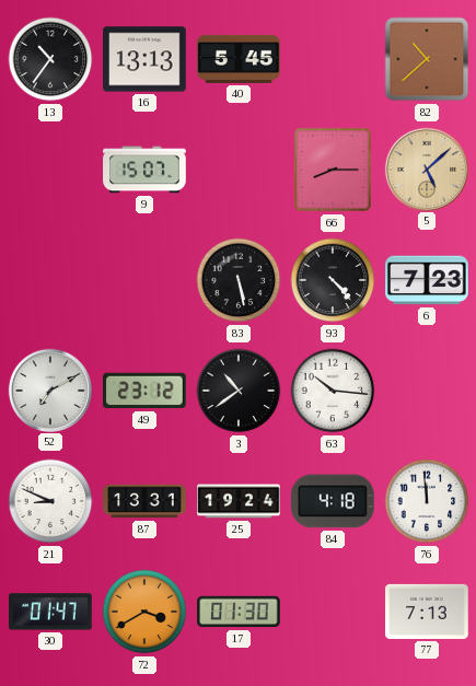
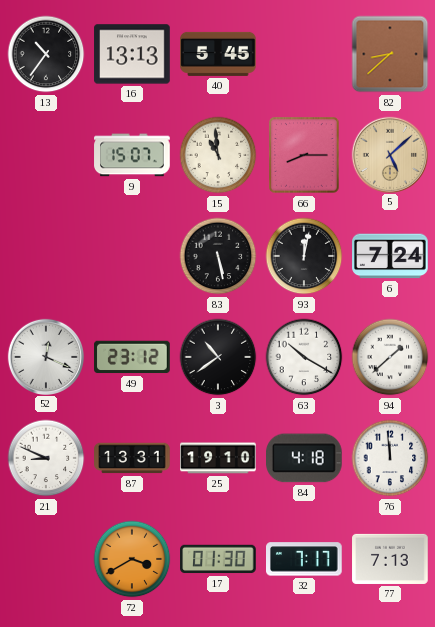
82: 10:38 -> 8:38 (390, 54)
15: none -> 10:59 (218, 155)
93: 4:23 -> 12:02 (304, 256)
6: 7:23 -> 7:24 (390, 256)
52: 7:10 -> 12:19 (45, 356)
63: 10:16 -> 10:20 (304, 357)
94: none -> 1:38 (390, 357)
25: 19:24 -> 19:10 (218, 458)
30: 01:47 -> none (51, 612)
32: none -> 7:17 (305, 559)
